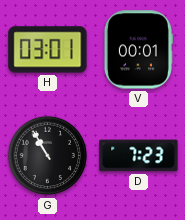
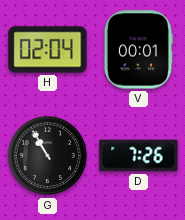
H: 03:01 -> 02:04 (48, 50)
D: 7:23 -> 7:26 (139, 156)
